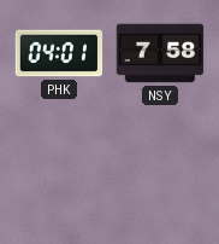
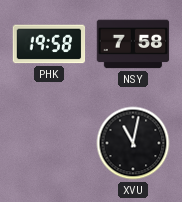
PHK: 04:01 -> 19:58 (49, 44)
XVU: none -> 11:02 (133, 143)
